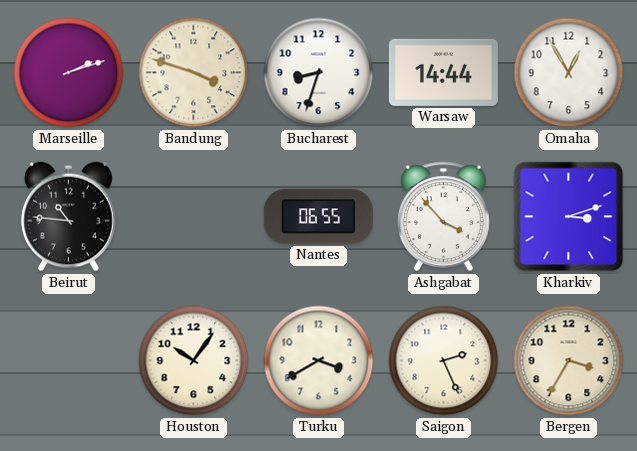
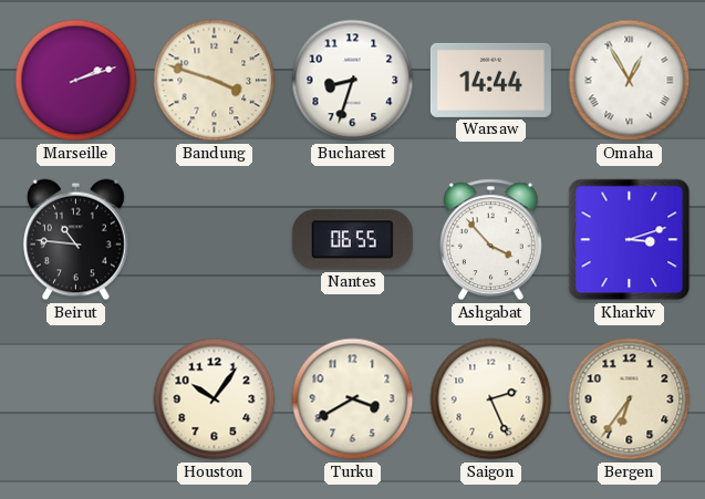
Omaha numerals: Arabic -> Roman (630, 81)
Bergen: 3:35 -> 6:36 (630, 399)
